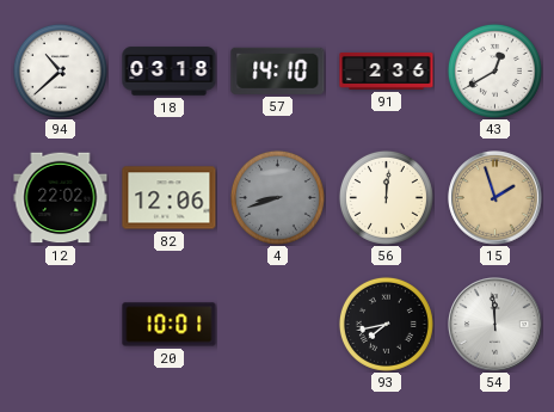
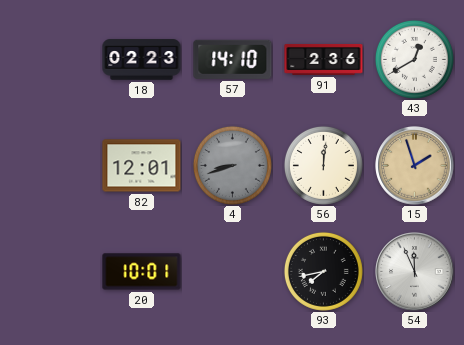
94: 10:38 -> none (60, 70)
18: 03:18 -> 02:23 (142, 60)
12: 22:02 -> none (61, 198)
82: 12:06 -> 12:01 (142, 166)
54: 11:59 -> 11:56 (415, 272)
